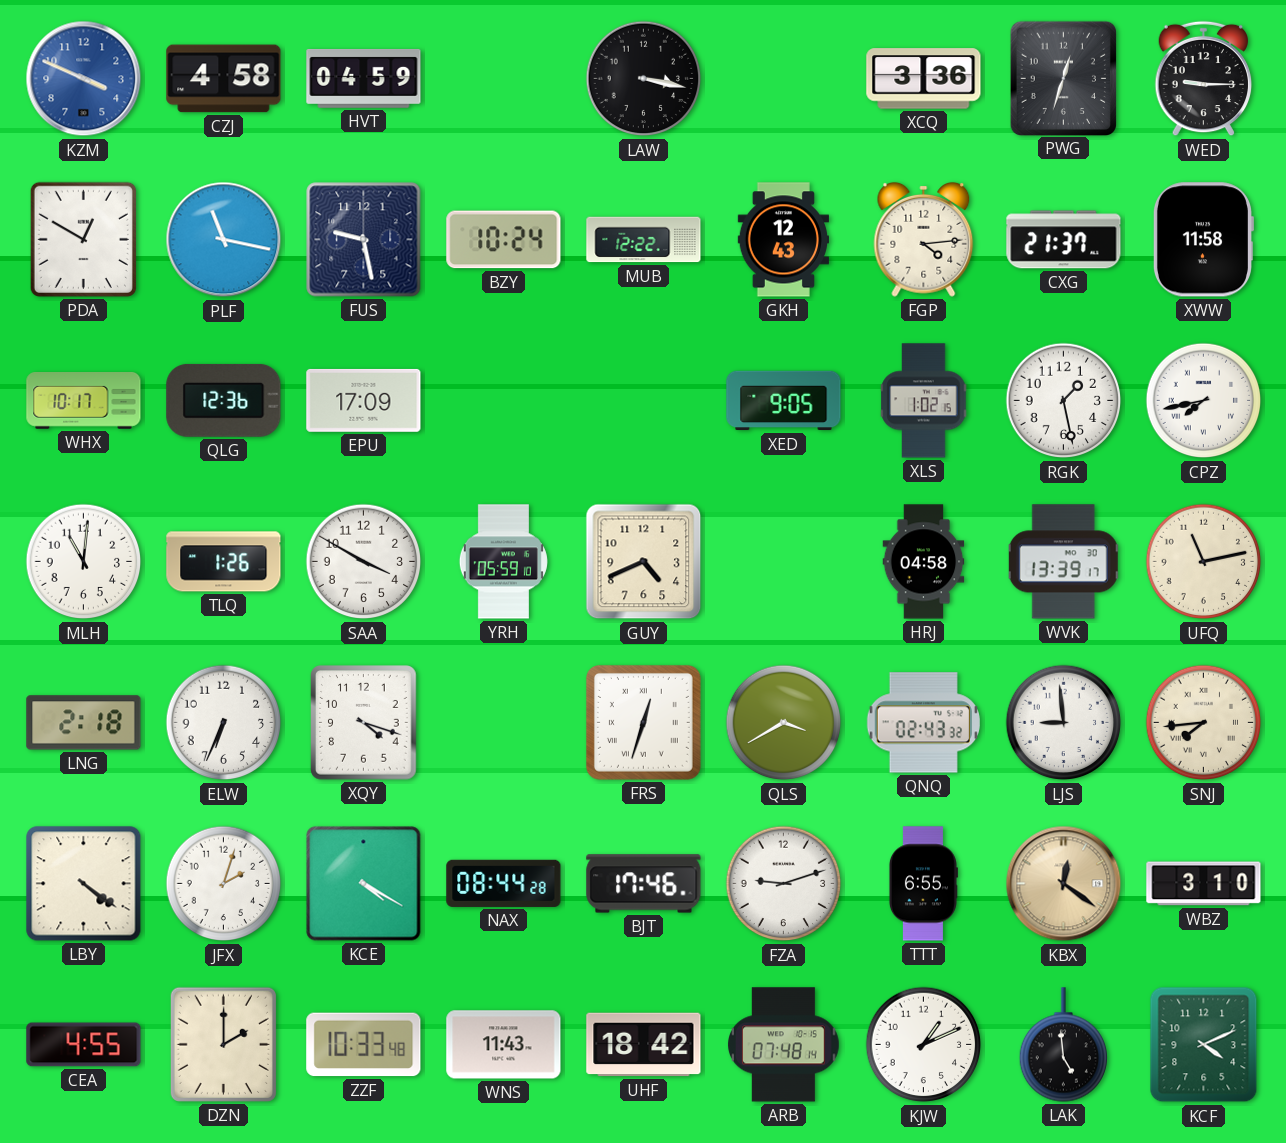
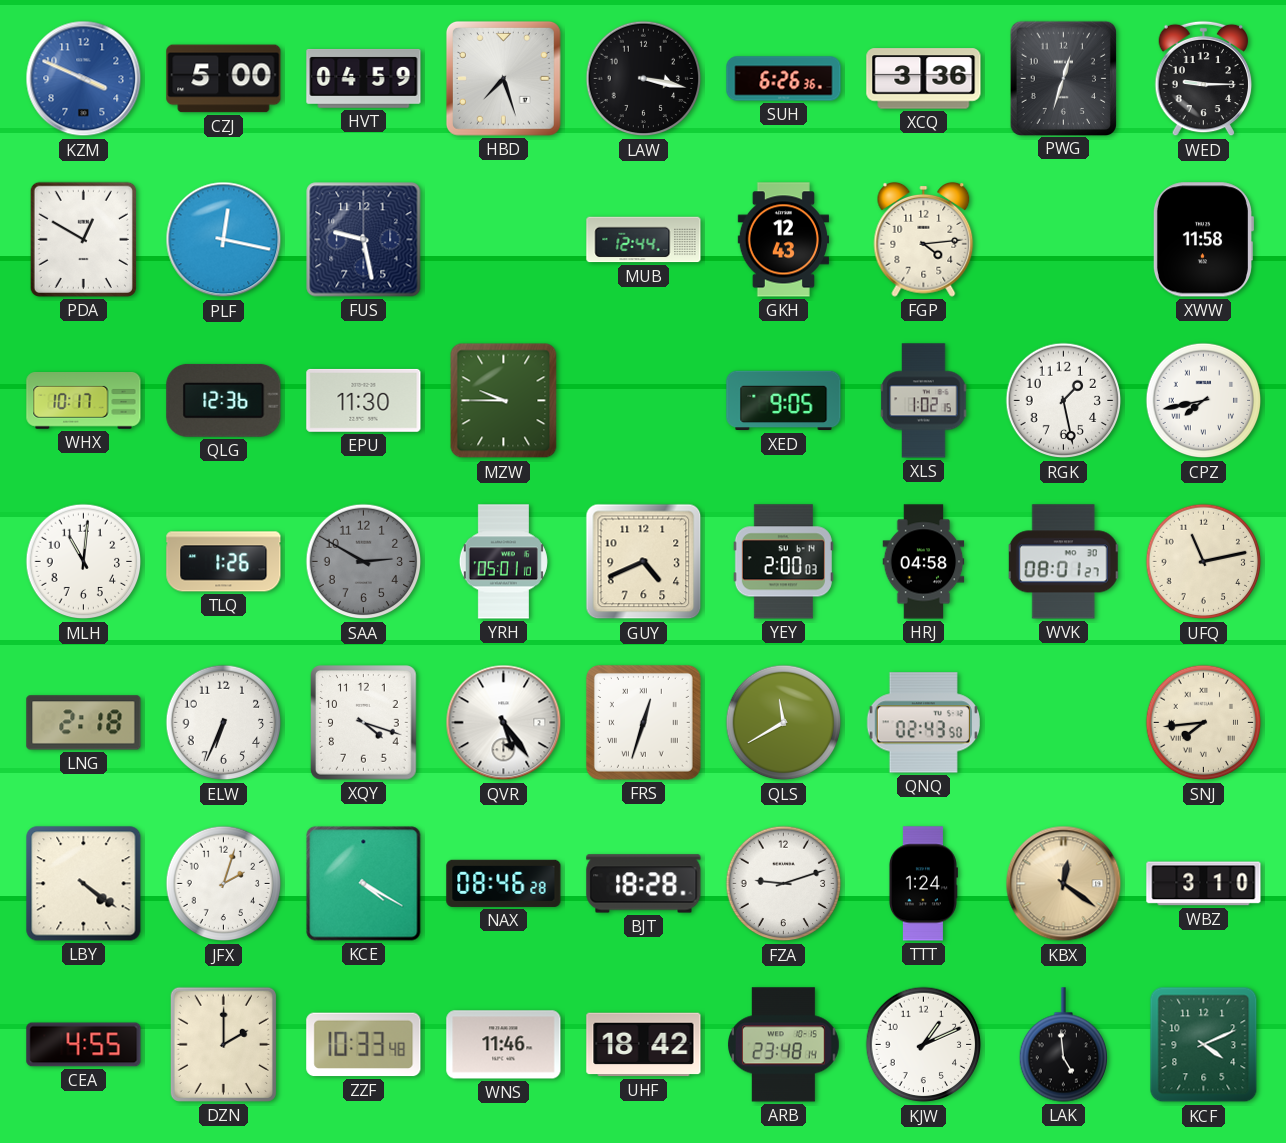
CZJ: 4:58 -> 5:00 (224, 79)
HBD: none -> 7:27 (503, 78)
SUH: none -> 6:26 (784, 79)
PLF: 11:17 -> 12:17 (224, 240)
BZY: 10:24 -> none (504, 240)
MUB: 12:22 -> 12:44 (644, 240)
CXG: 21:37 -> none (1064, 240)
EPU: 17:09 -> 11:30 (364, 400)
MZW: none -> 9:45 (504, 401)
SAA: 3:50 -> 2:50 (364, 562)
SAA dial: white -> grey (364, 562)
YRH: 05:59 -> 05:01 (503, 562)
YEY: none -> 2:00 (783, 562)
WVK: 13:39 -> 08:01 (1063, 562)
QVR: none -> 5:24 (504, 723)
QLS: 3:40 -> 11:40 (784, 723)
QNQ: 02:43:32 -> 02:43:50 (923, 723)
LJS: 8:59 -> none (1064, 723)
NAX: 08:44 -> 08:46 (504, 883)
BJT: 17:46 -> 18:28 (644, 884)
TTT: 6:55 -> 1:24 (923, 884)
WNS: 11:43 -> 11:46 (504, 1045)
ARB: 07:48 -> 23:48 (784, 1045)
